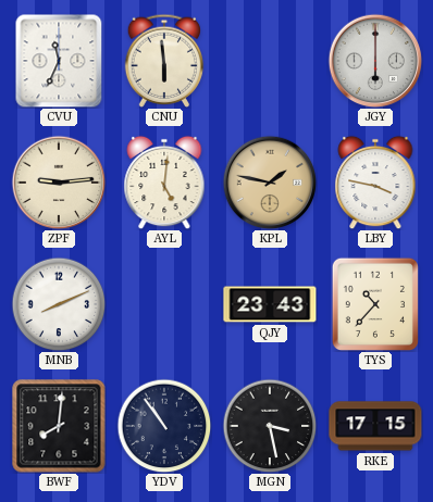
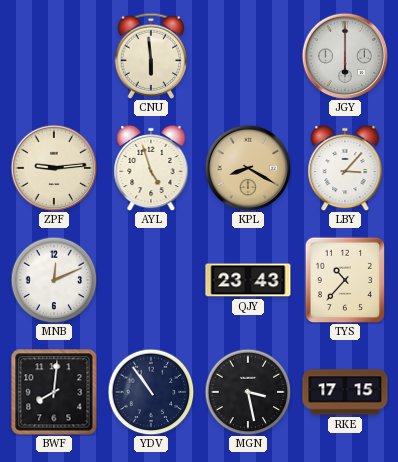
CVU: 11:34 -> none (59, 61)
AYL: 5:01 -> 4:57 (151, 168)
KPL: 1:47 -> 8:20 (248, 168)
LBY: 3:47 -> 3:07 (345, 168)
MNB: 8:11 -> 12:11 (54, 280)
